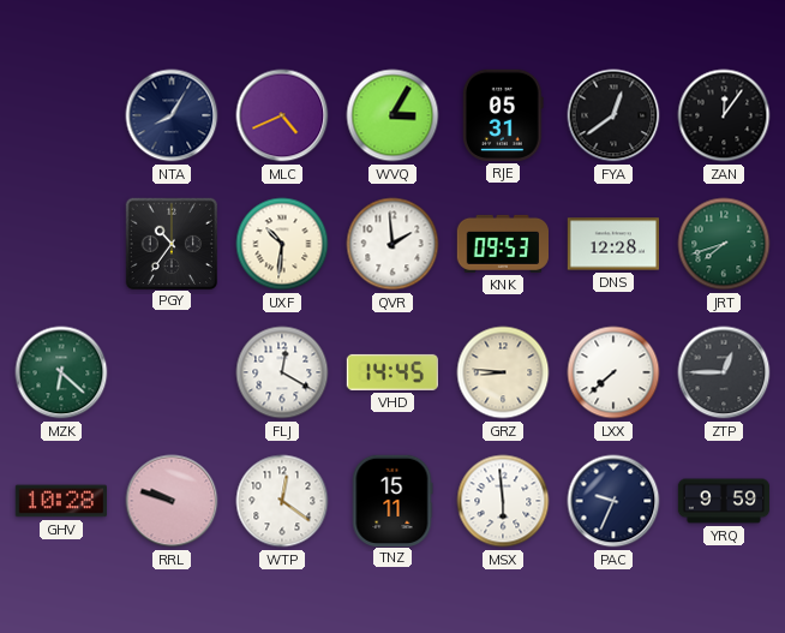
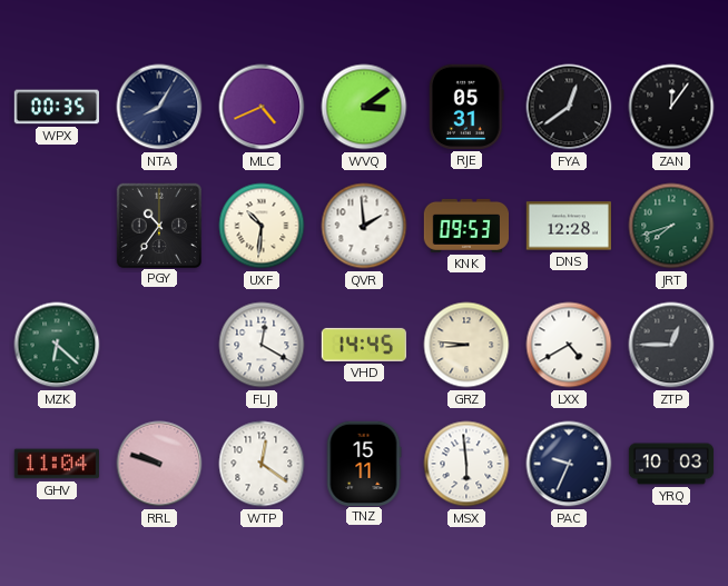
WPX: none -> 00:35 (56, 107)
WVQ: 3:05 -> 3:09 (364, 107)
LXX: 7:38 -> 4:40 (569, 345)
GHV: 10:28 -> 11:04 (56, 464)
YRQ: 9:59 -> 10:03 (671, 464)
